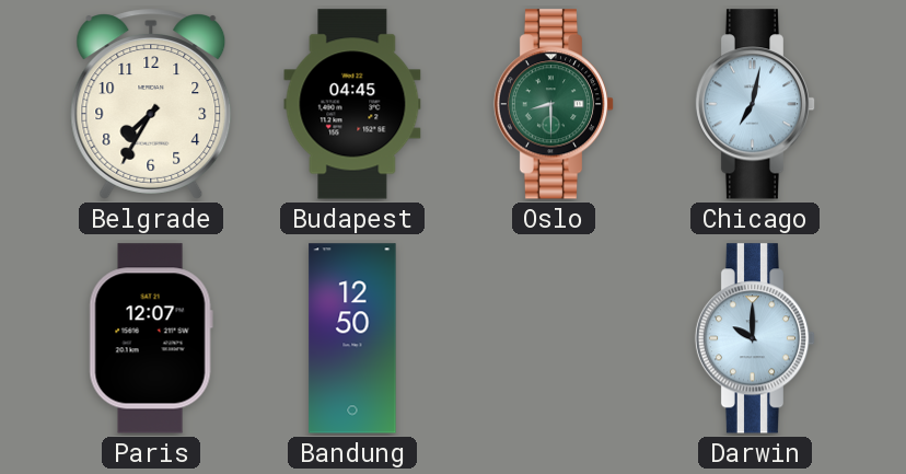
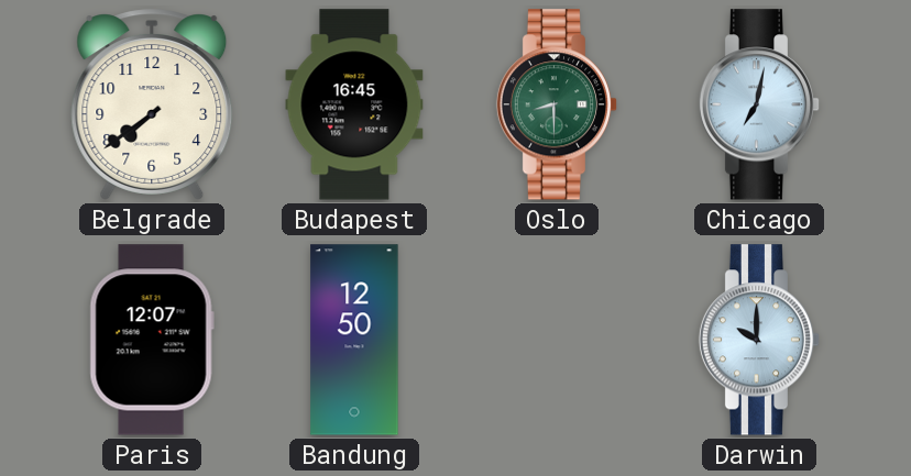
Belgrade: 7:35 -> 7:39 (152, 104)
Budapest: 04:45 -> 16:45 (354, 104)
